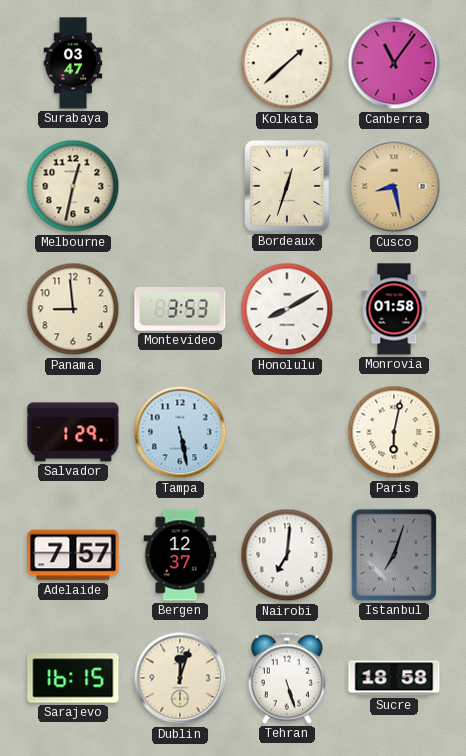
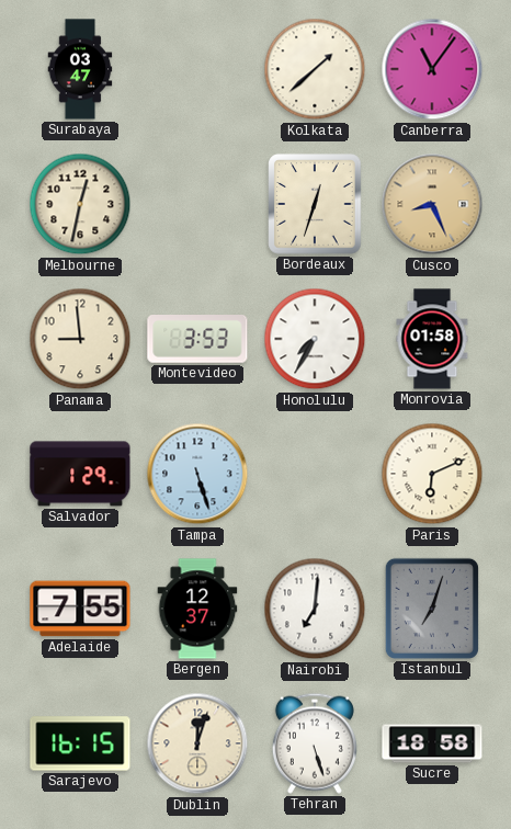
Cusco: 8:28 -> 8:26 (432, 204)
Honolulu: 8:10 -> 7:35 (315, 339)
Tampa: 5:28 -> 5:27 (197, 474)
Paris: 6:02 -> 6:11 (432, 474)
Adelaide: 7:57 -> 7:55 (80, 609)
